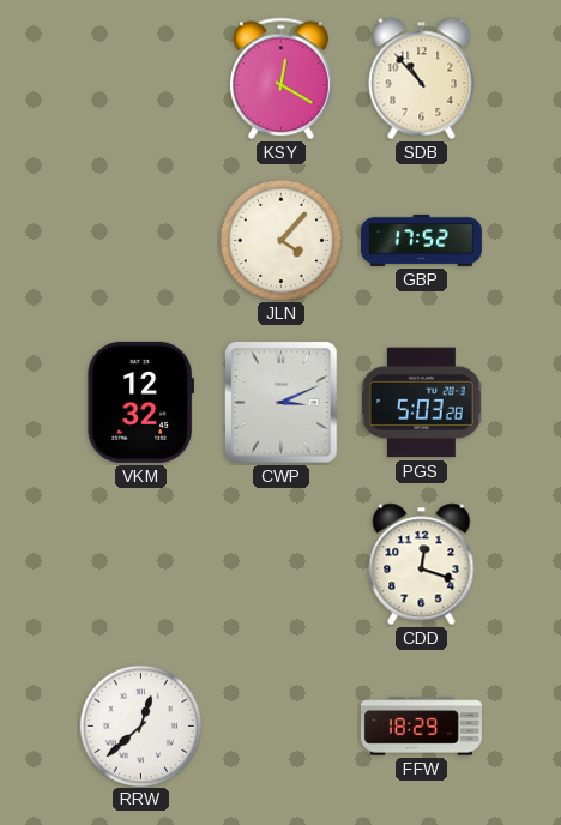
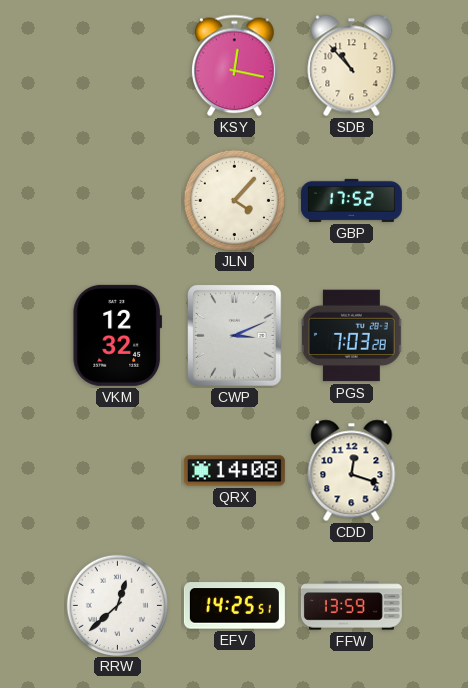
KSY: 12:20 -> 12:17 (235, 66)
PGS: 5:03 -> 7:03 (351, 336)
QRX: none -> 14:08 (234, 471)
EFV: none -> 14:25 (234, 606)
FFW: 18:29 -> 13:59 (351, 606)
